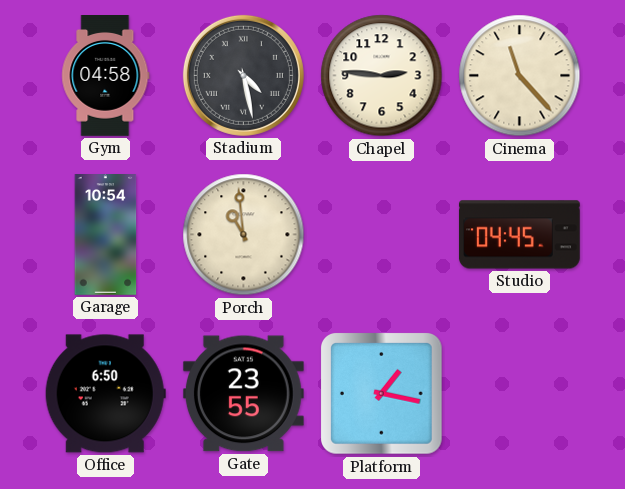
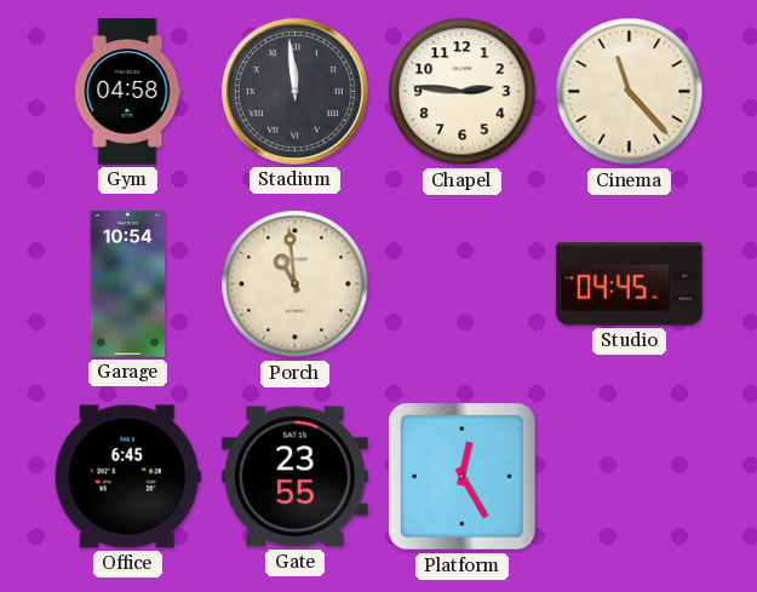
Stadium: 4:28 -> 11:59 (294, 91)
Office: 6:50 -> 6:45 (127, 477)
Platform: 1:17 -> 12:25 (463, 477)
